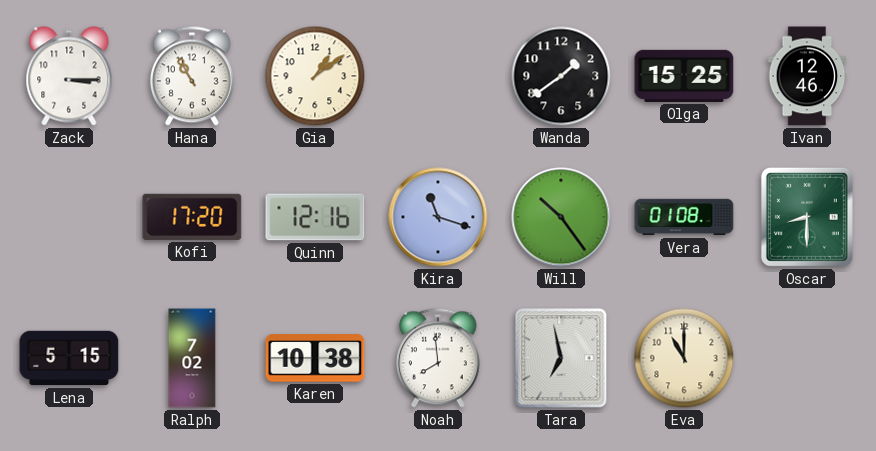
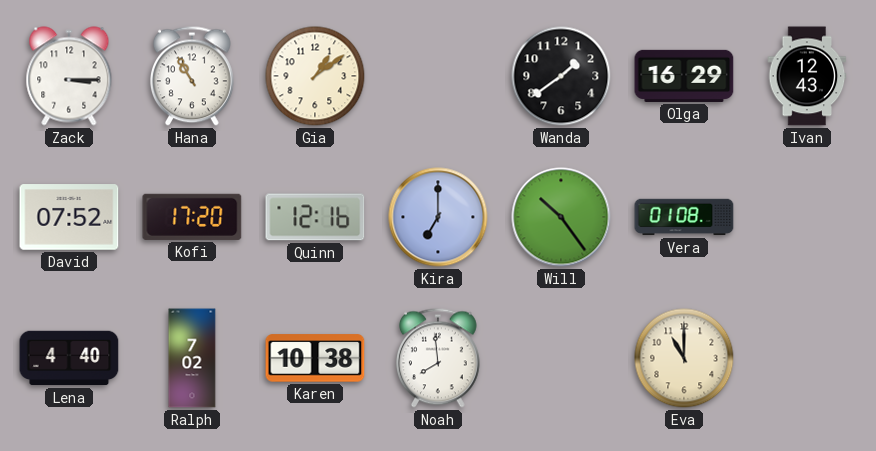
Olga: 15:25 -> 16:29 (684, 76)
Ivan: 12:46 -> 12:43 (807, 76)
David: none -> 07:52 (69, 217)
Kira: 11:18 -> 7:00 (438, 217)
Oscar: 8:30 -> none (807, 217)
Lena: 5:15 -> 4:40 (69, 358)
Tara: 6:58 -> none (561, 358)
